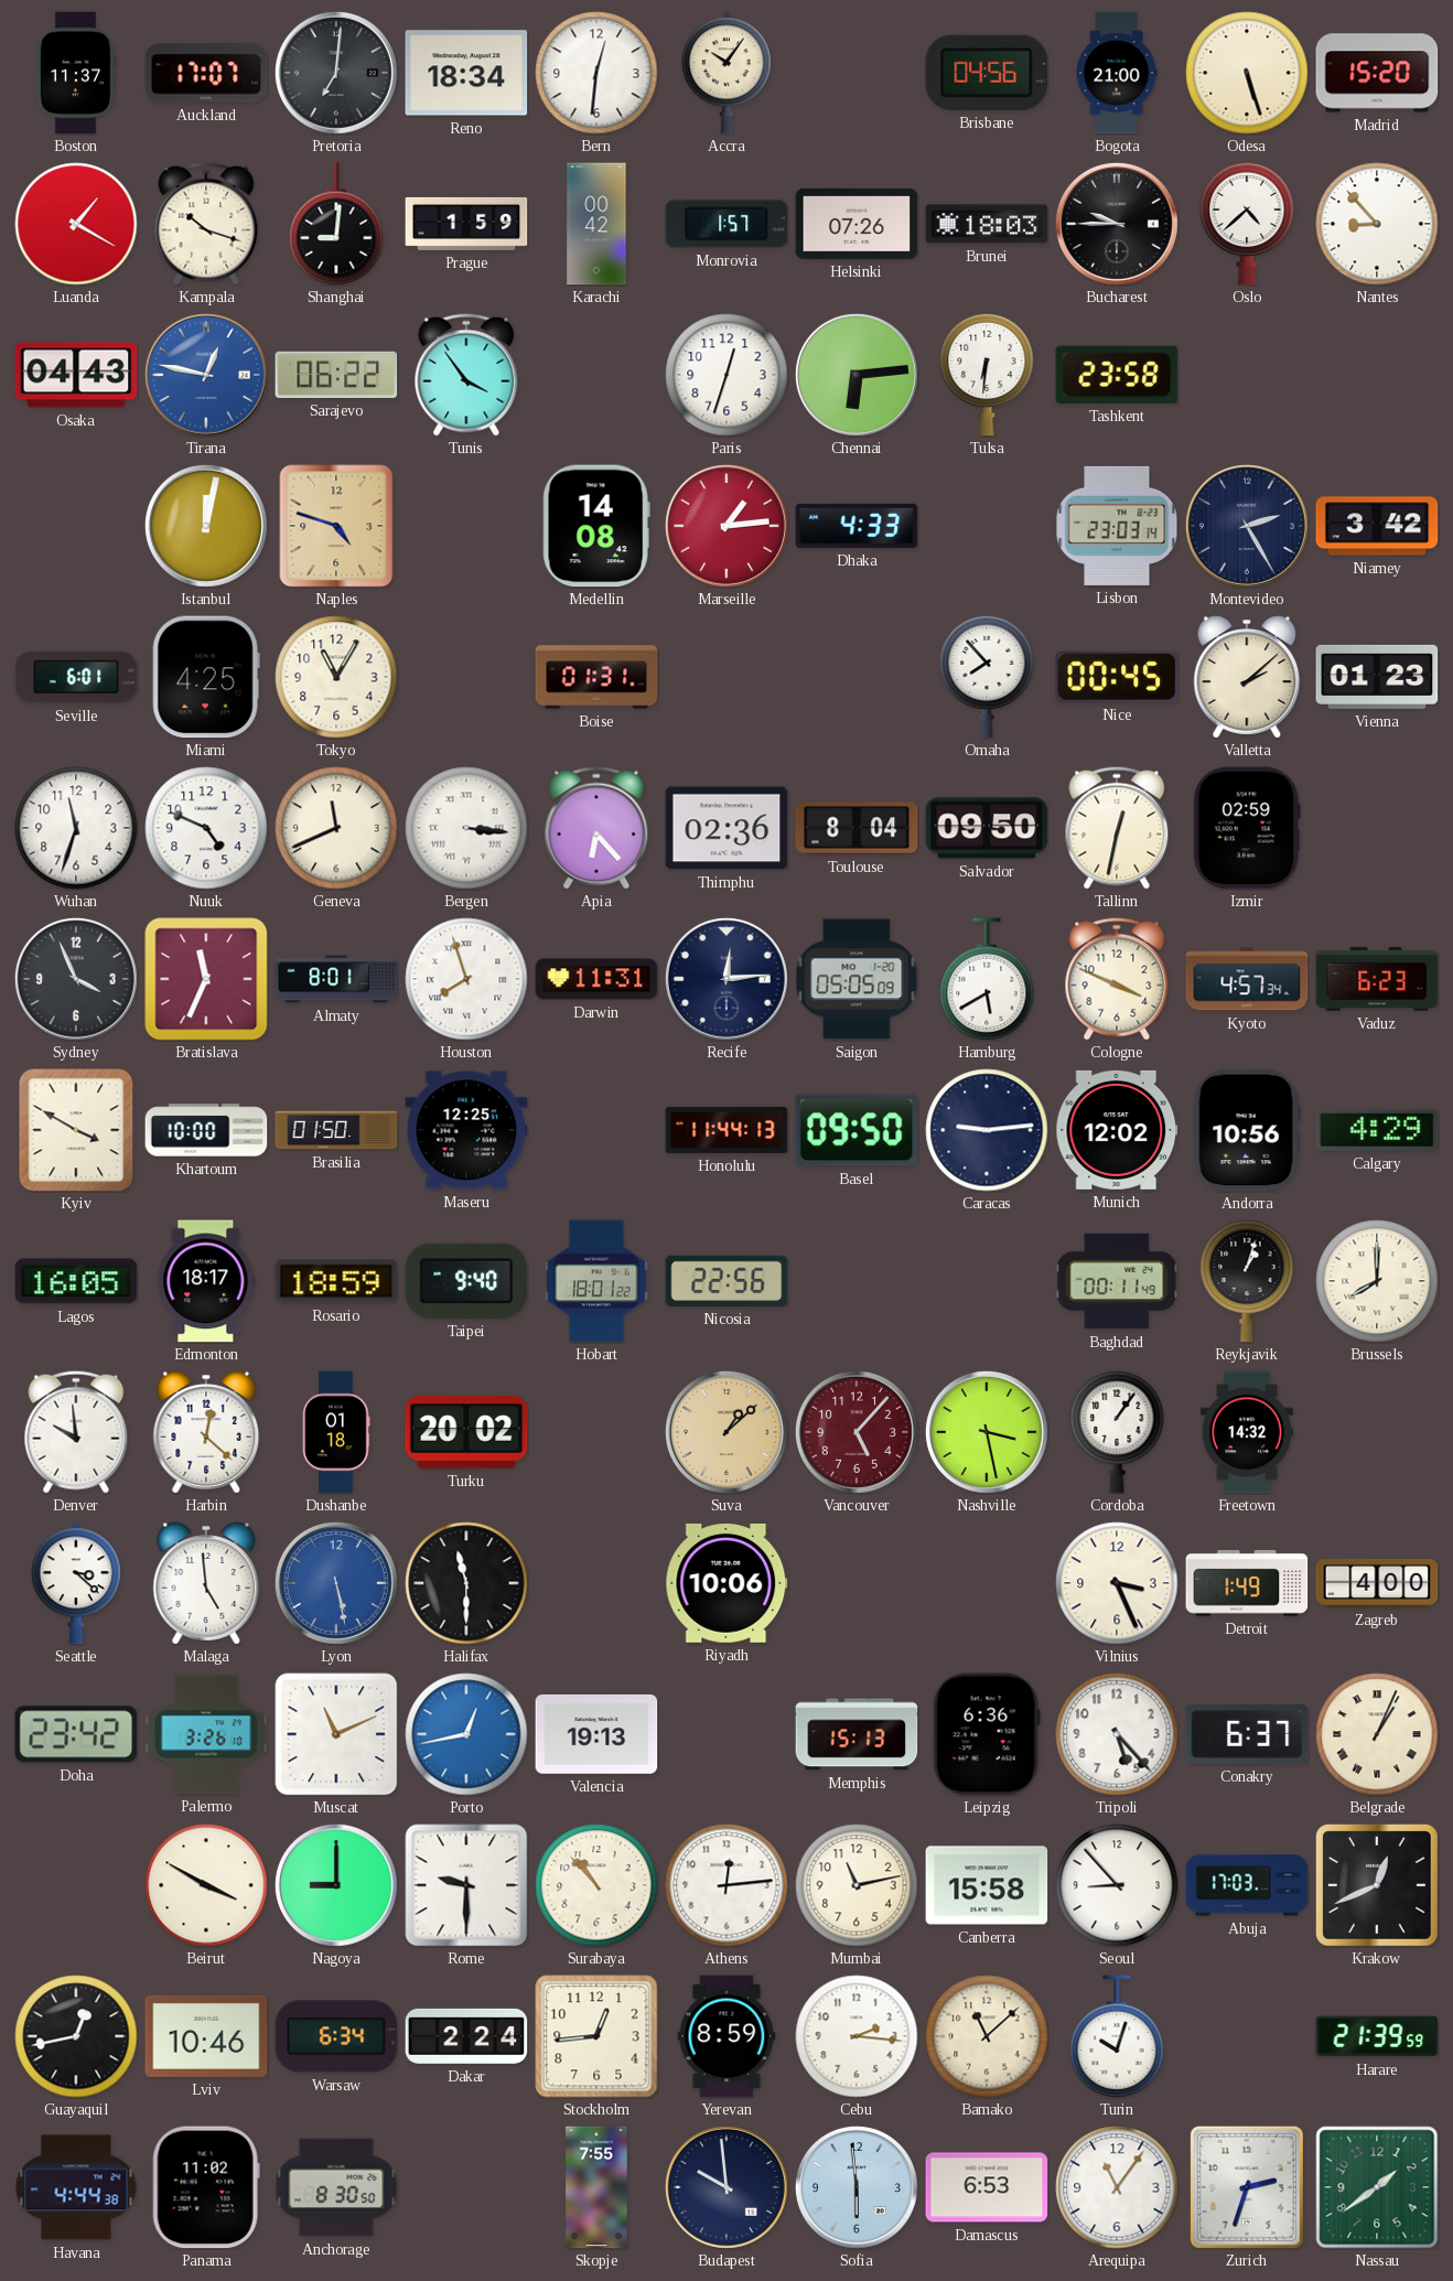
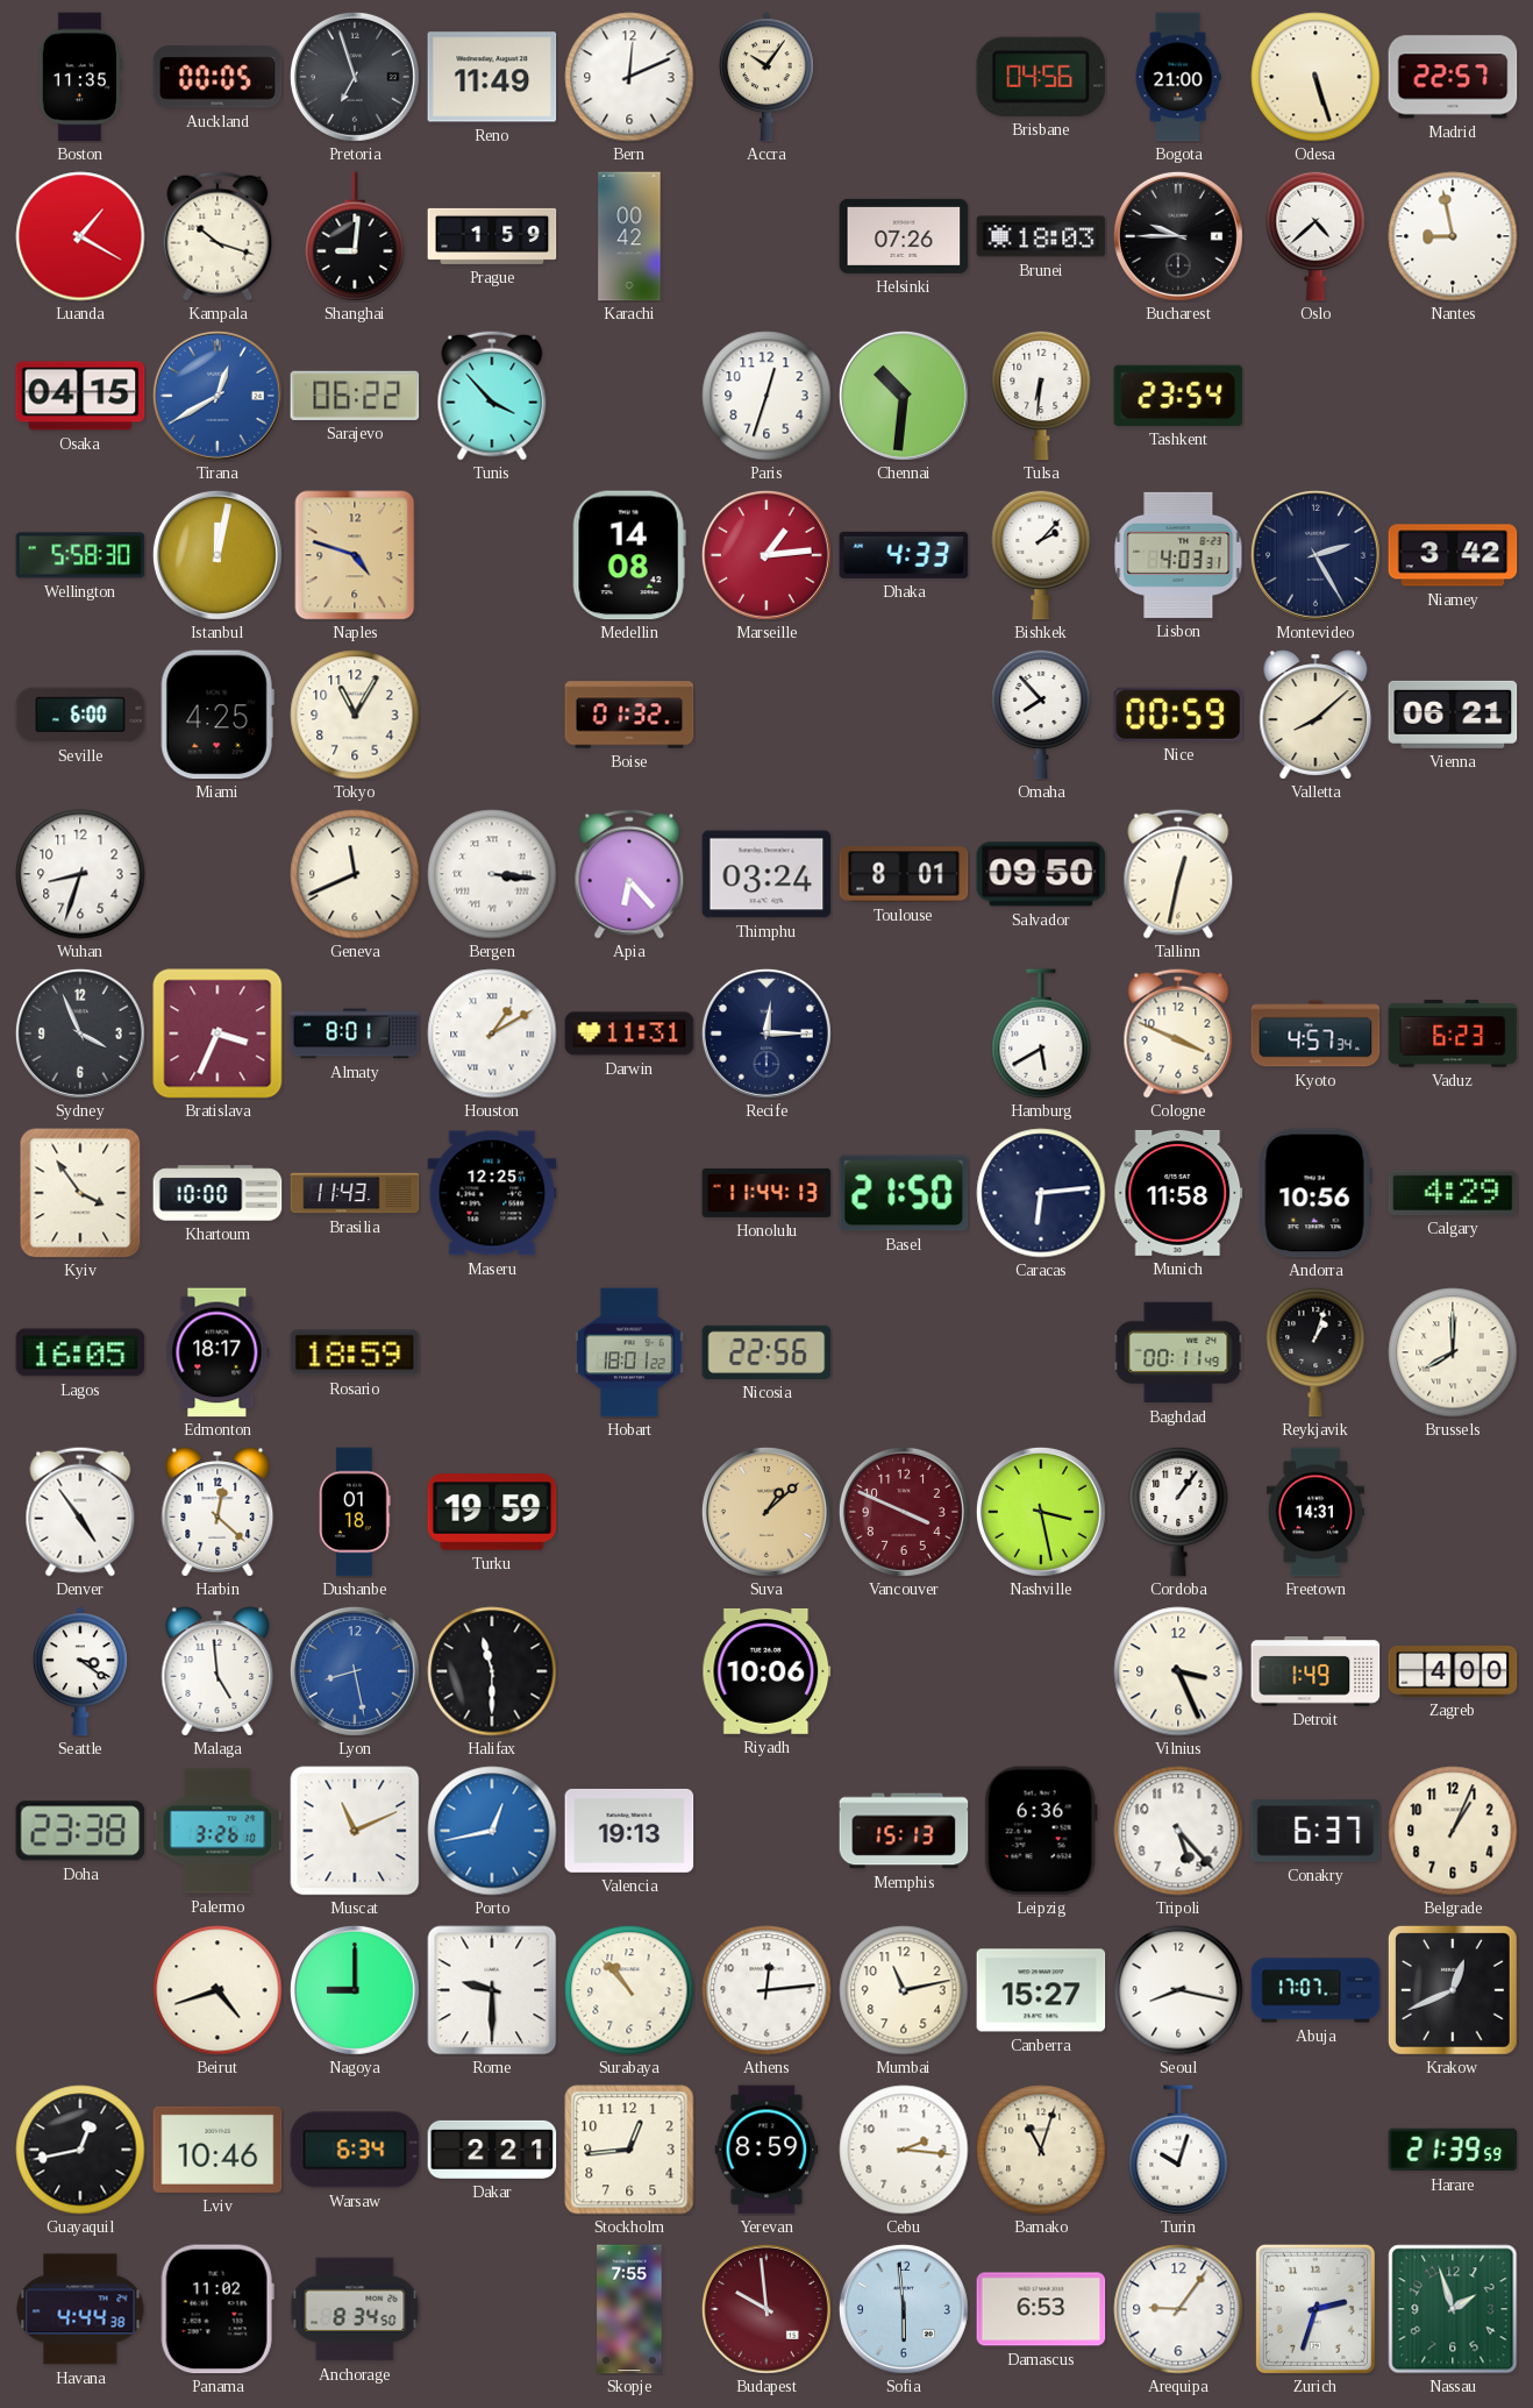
Boston: 11:37 -> 11:35 (79, 77)
Auckland: 17:07 -> 00:05 (218, 77)
Pretoria: 7:01 -> 6:57 (355, 77)
Reno: 18:34 -> 11:49 (492, 77)
Bern: 12:31 -> 12:11 (629, 77)
Madrid: 15:20 -> 22:57 (1453, 77)
Monrovia: 1:57 -> none (726, 224)
Nantes: 8:53 -> 8:58 (1453, 236)
Osaka: 04:43 -> 04:15 (80, 396)
Tirana: 12:47 -> 12:40 (218, 396)
Tunis: 3:54 -> 3:53 (492, 396)
Chennai: 6:14 -> 10:31 (904, 396)
Tashkent: 23:58 -> 23:54 (1178, 396)
Wellington: none -> 5:58 (80, 555)
Bishkek: none -> 2:07 (1041, 555)
Lisbon: 23:03 -> 4:03 (1178, 555)
Seville: 6:01 -> 6:00 (80, 715)
Boise: 01:31 -> 01:32 (629, 715)
Nice: 00:45 -> 00:59 (1178, 715)
Valletta: 2:08 -> 8:08 (1315, 715)
Vienna: 01:23 -> 06:21 (1453, 715)
Wuhan: 11:33 -> 8:33 (80, 874)
Nuuk: 4:49 -> none (206, 828)
Thimphu: 02:36 -> 03:24 (766, 874)
Toulouse: 8:04 -> 8:01 (904, 874)
Izmir: 02:59 -> none (1247, 828)
Bratislava: 11:34 -> 3:34 (218, 1033)
Houston: 7:57 -> 1:10 (492, 1033)
Recife: 12:14 -> 12:15 (766, 1033)
Saigon: 05:05 -> none (857, 979)
Kyiv: 3:50 -> 3:54 (80, 1193)
Brasilia: 01:50 -> 11:43 (355, 1193)
Basel: 09:50 -> 21:50 (904, 1193)
Caracas: 9:14 -> 6:14 (1041, 1193)
Munich: 12:02 -> 11:58 (1178, 1193)
Taipei: 9:40 -> none (466, 1281)
Denver: 9:59 -> 4:54 (80, 1512)
Turku: 20:02 -> 19:59 (492, 1512)
Vancouver: 5:07 -> 3:49 (904, 1512)
Freetown: 14:32 -> 14:31 (1315, 1512)
Seattle: 3:22 -> 3:21 (80, 1671)
Lyon: 5:28 -> 8:28 (355, 1671)
Doha: 23:42 -> 23:38 (80, 1831)
Belgrade numerals: Roman -> Arabic (1453, 1831)
Beirut: 3:50 -> 4:42 (218, 1990)
Canberra: 15:58 -> 15:27 (1041, 1990)
Seoul: 8:53 -> 8:17 (1178, 1990)
Abuja: 17:03 -> 17:07 (1315, 1990)
Dakar: 2:24 -> 2:21 (492, 2150)
Bamako: 11:08 -> 11:03 (1041, 2150)
Anchorage: 8:30 -> 8:34 (355, 2309)
Budapest dial: navy -> burgundy (766, 2309)
Arequipa: 11:06 -> 9:06 (1178, 2309)
Nassau: 1:39 -> 1:57 (1453, 2309)
